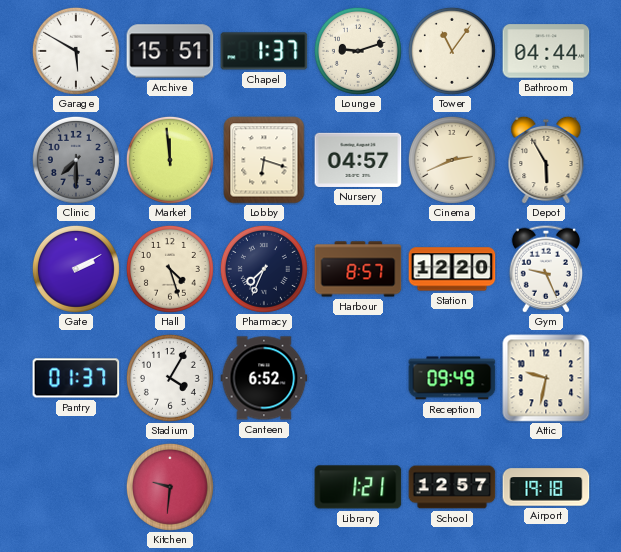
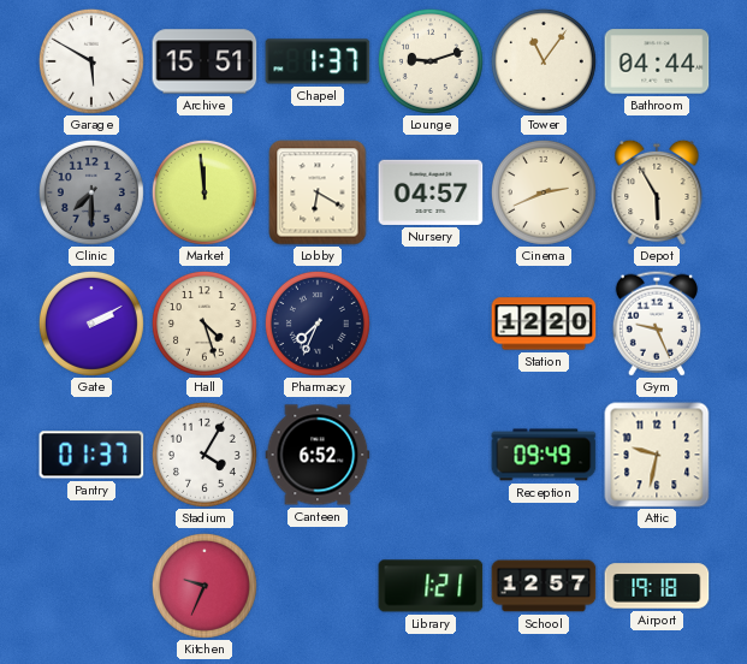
Lobby: 6:18 -> 6:20 (318, 192)
Harbour: 8:57 -> none (358, 269)
Kitchen: 9:31 -> 9:34 (204, 586)
